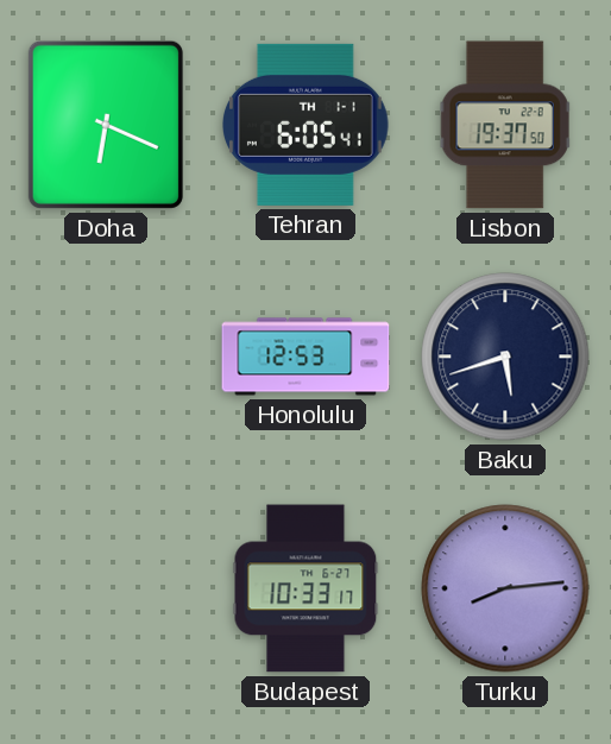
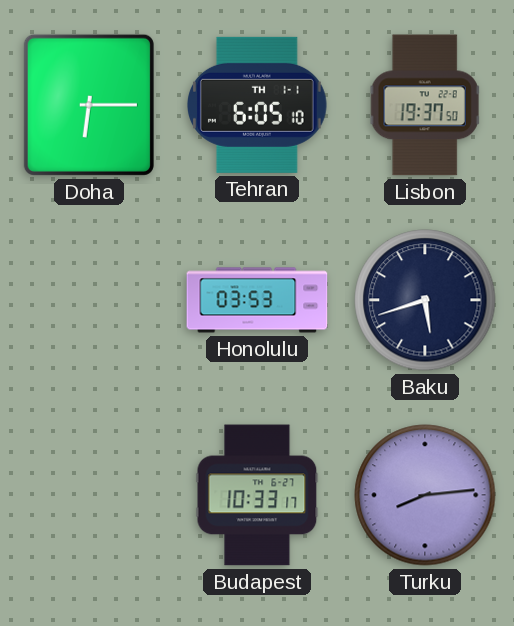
Doha: 6:19 -> 6:15 (89, 105)
Tehran: 6:05:41 -> 6:05:10 (257, 105)
Honolulu: 12:53 -> 03:53 (257, 300)
